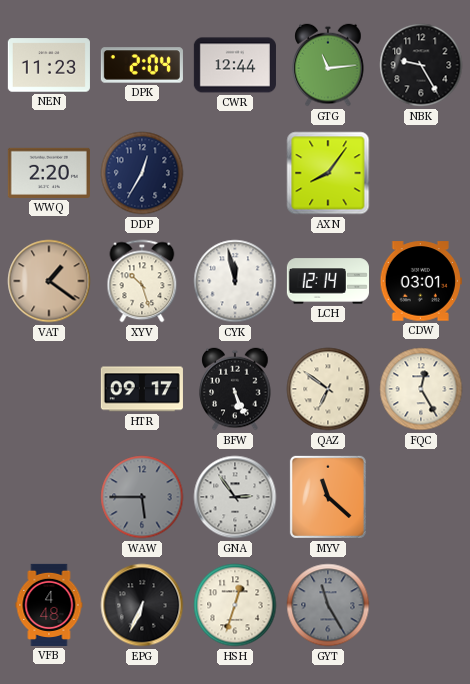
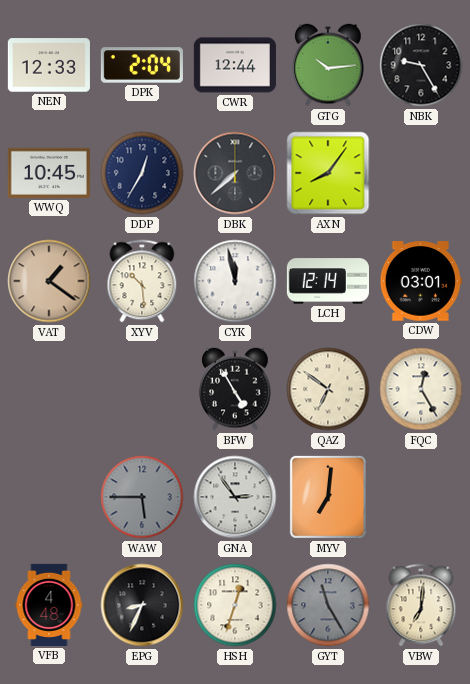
NEN: 11:23 -> 12:33 (49, 65)
GTG: 11:14 -> 10:14 (328, 65)
WWQ: 2:20 -> 10:45 (49, 173)
DBK: none -> 7:38 (235, 173)
XYV: 10:27 -> 10:29 (142, 281)
HTR: 09:17 -> none (142, 389)
BFW: 5:26 -> 4:55 (235, 389)
MYV: 11:22 -> 7:01 (328, 497)
EPG: 6:34 -> 8:34 (142, 605)
VBW: none -> 7:01 (421, 605)
